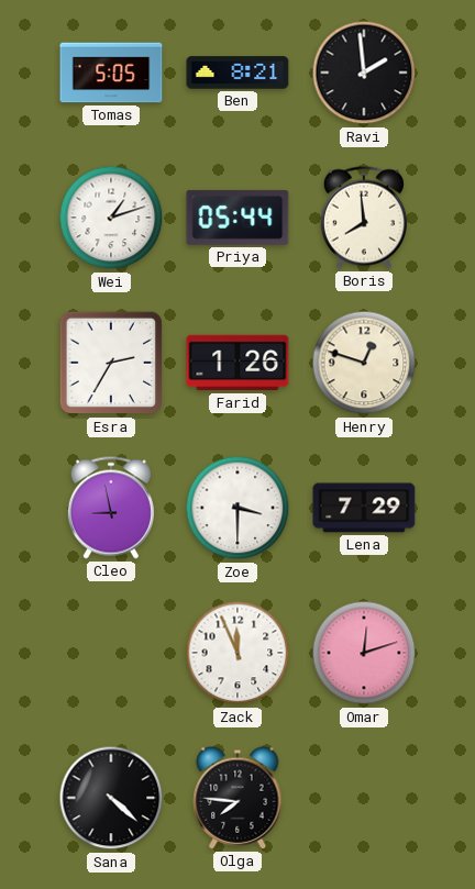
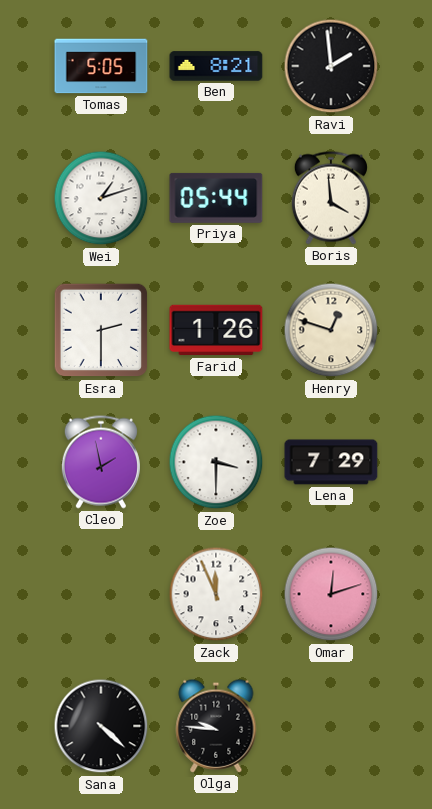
Boris: 7:59 -> 3:59 (331, 198)
Esra: 2:35 -> 2:30 (101, 330)
Cleo: 8:58 -> 1:58 (101, 462)
Olga: 7:46 -> 9:46 (216, 726)
